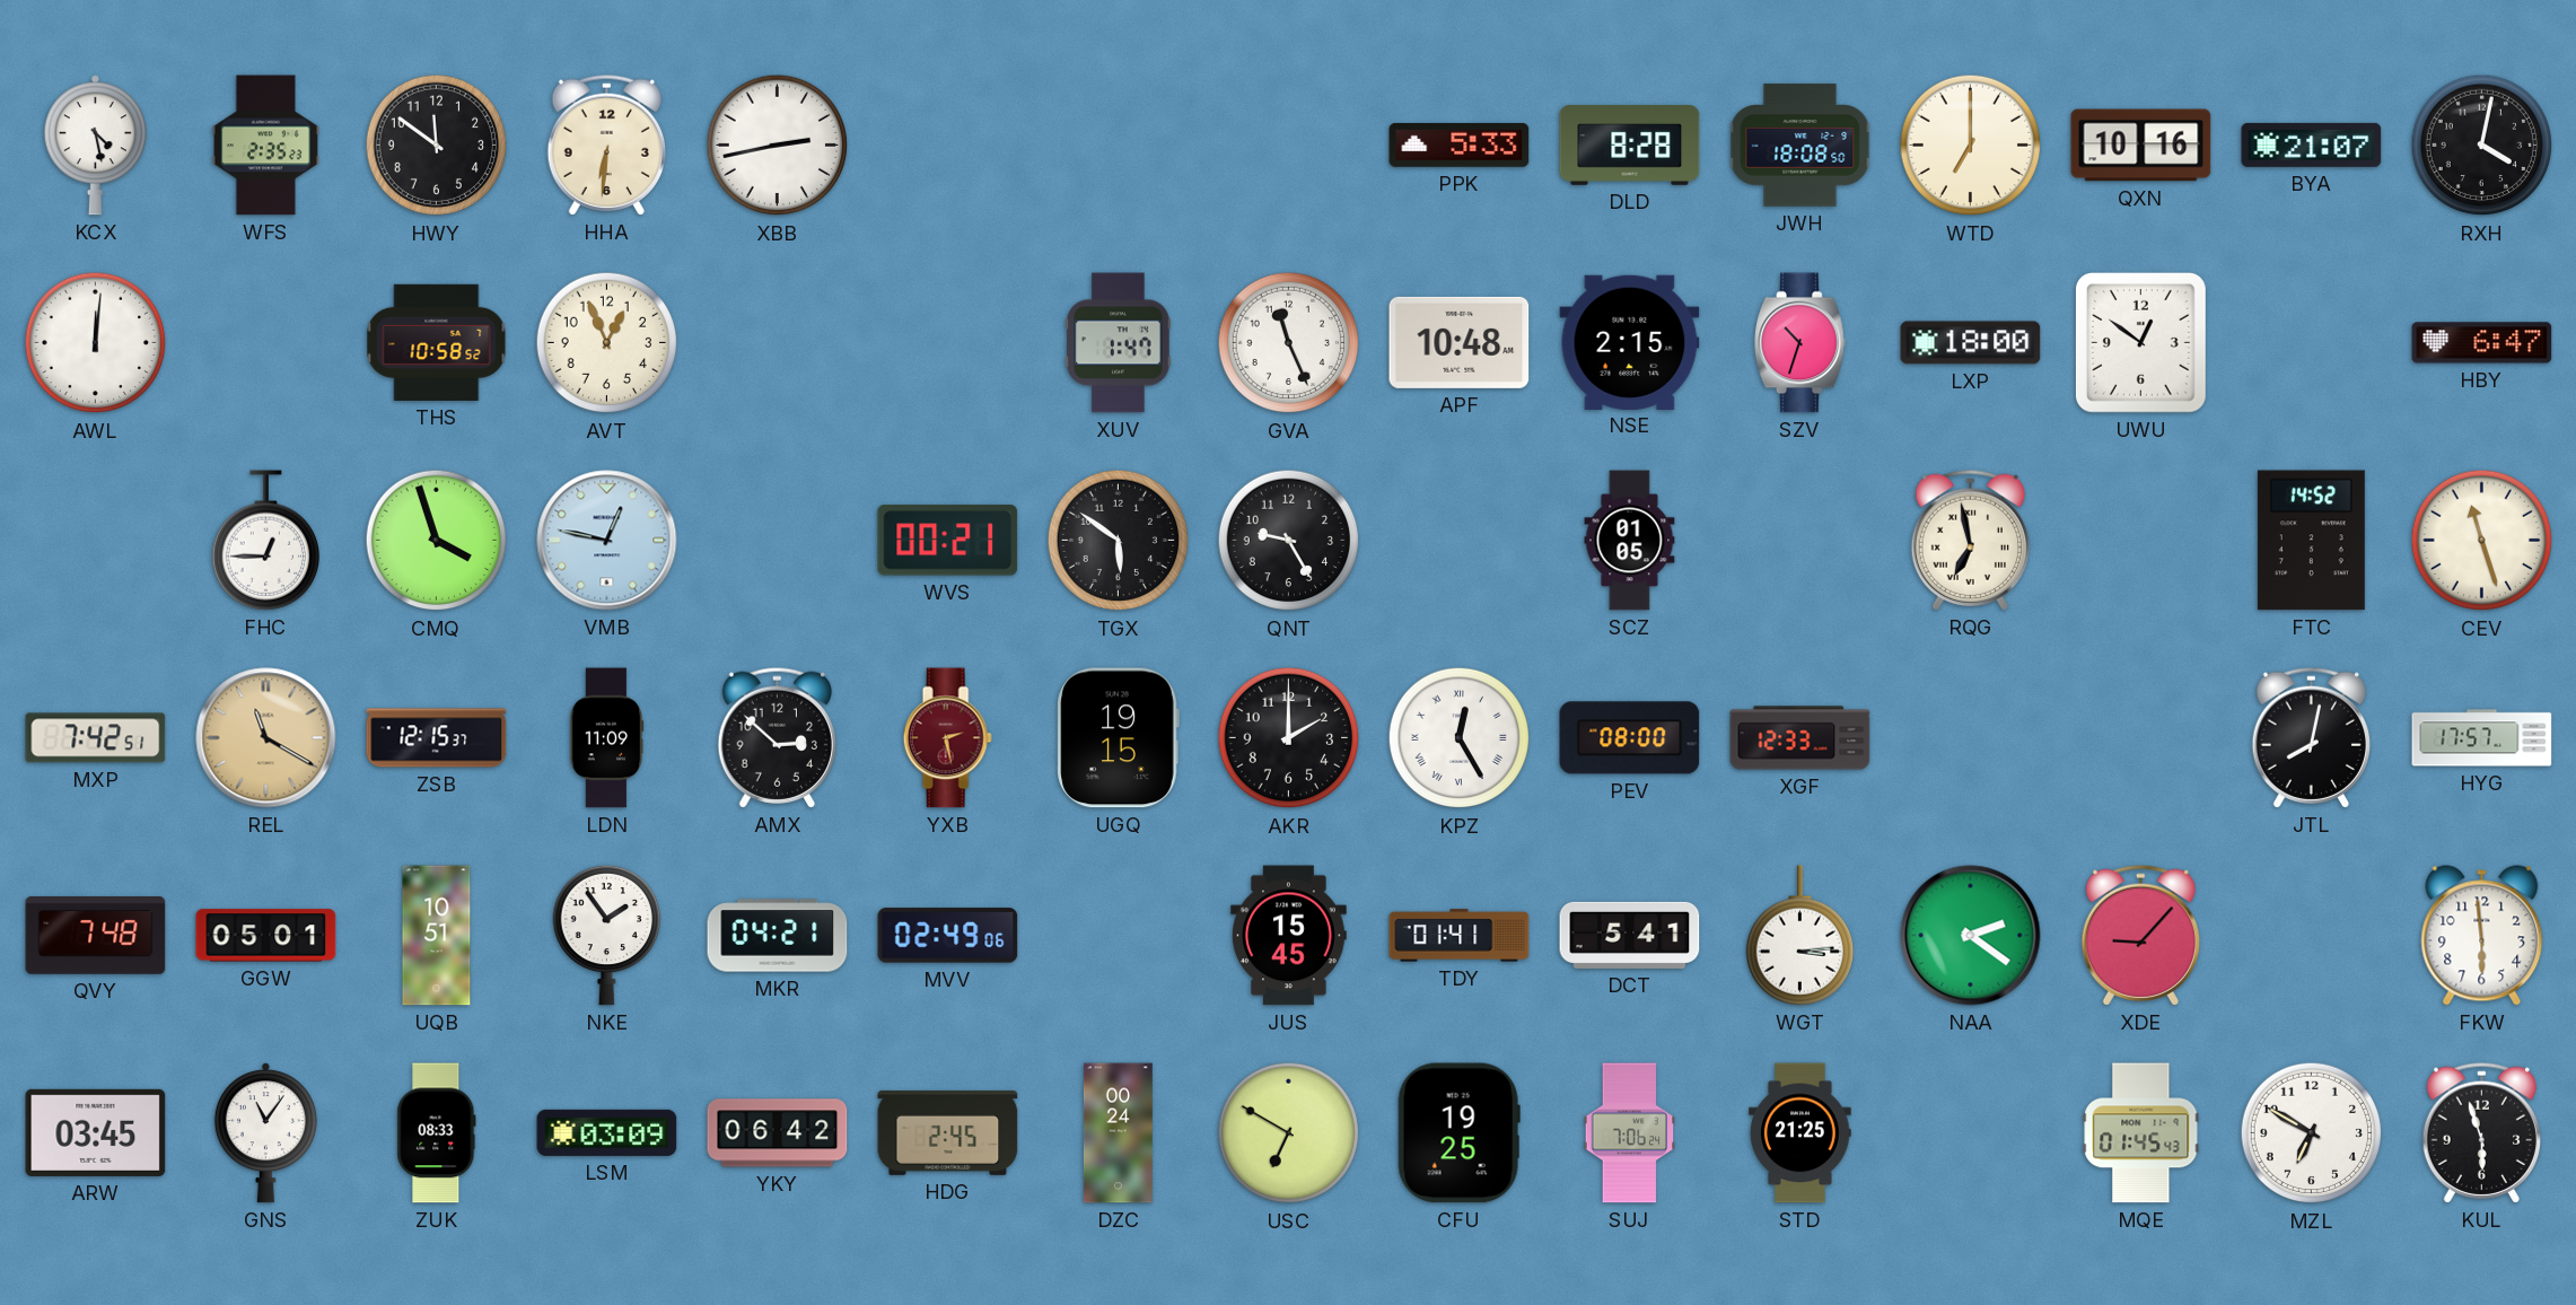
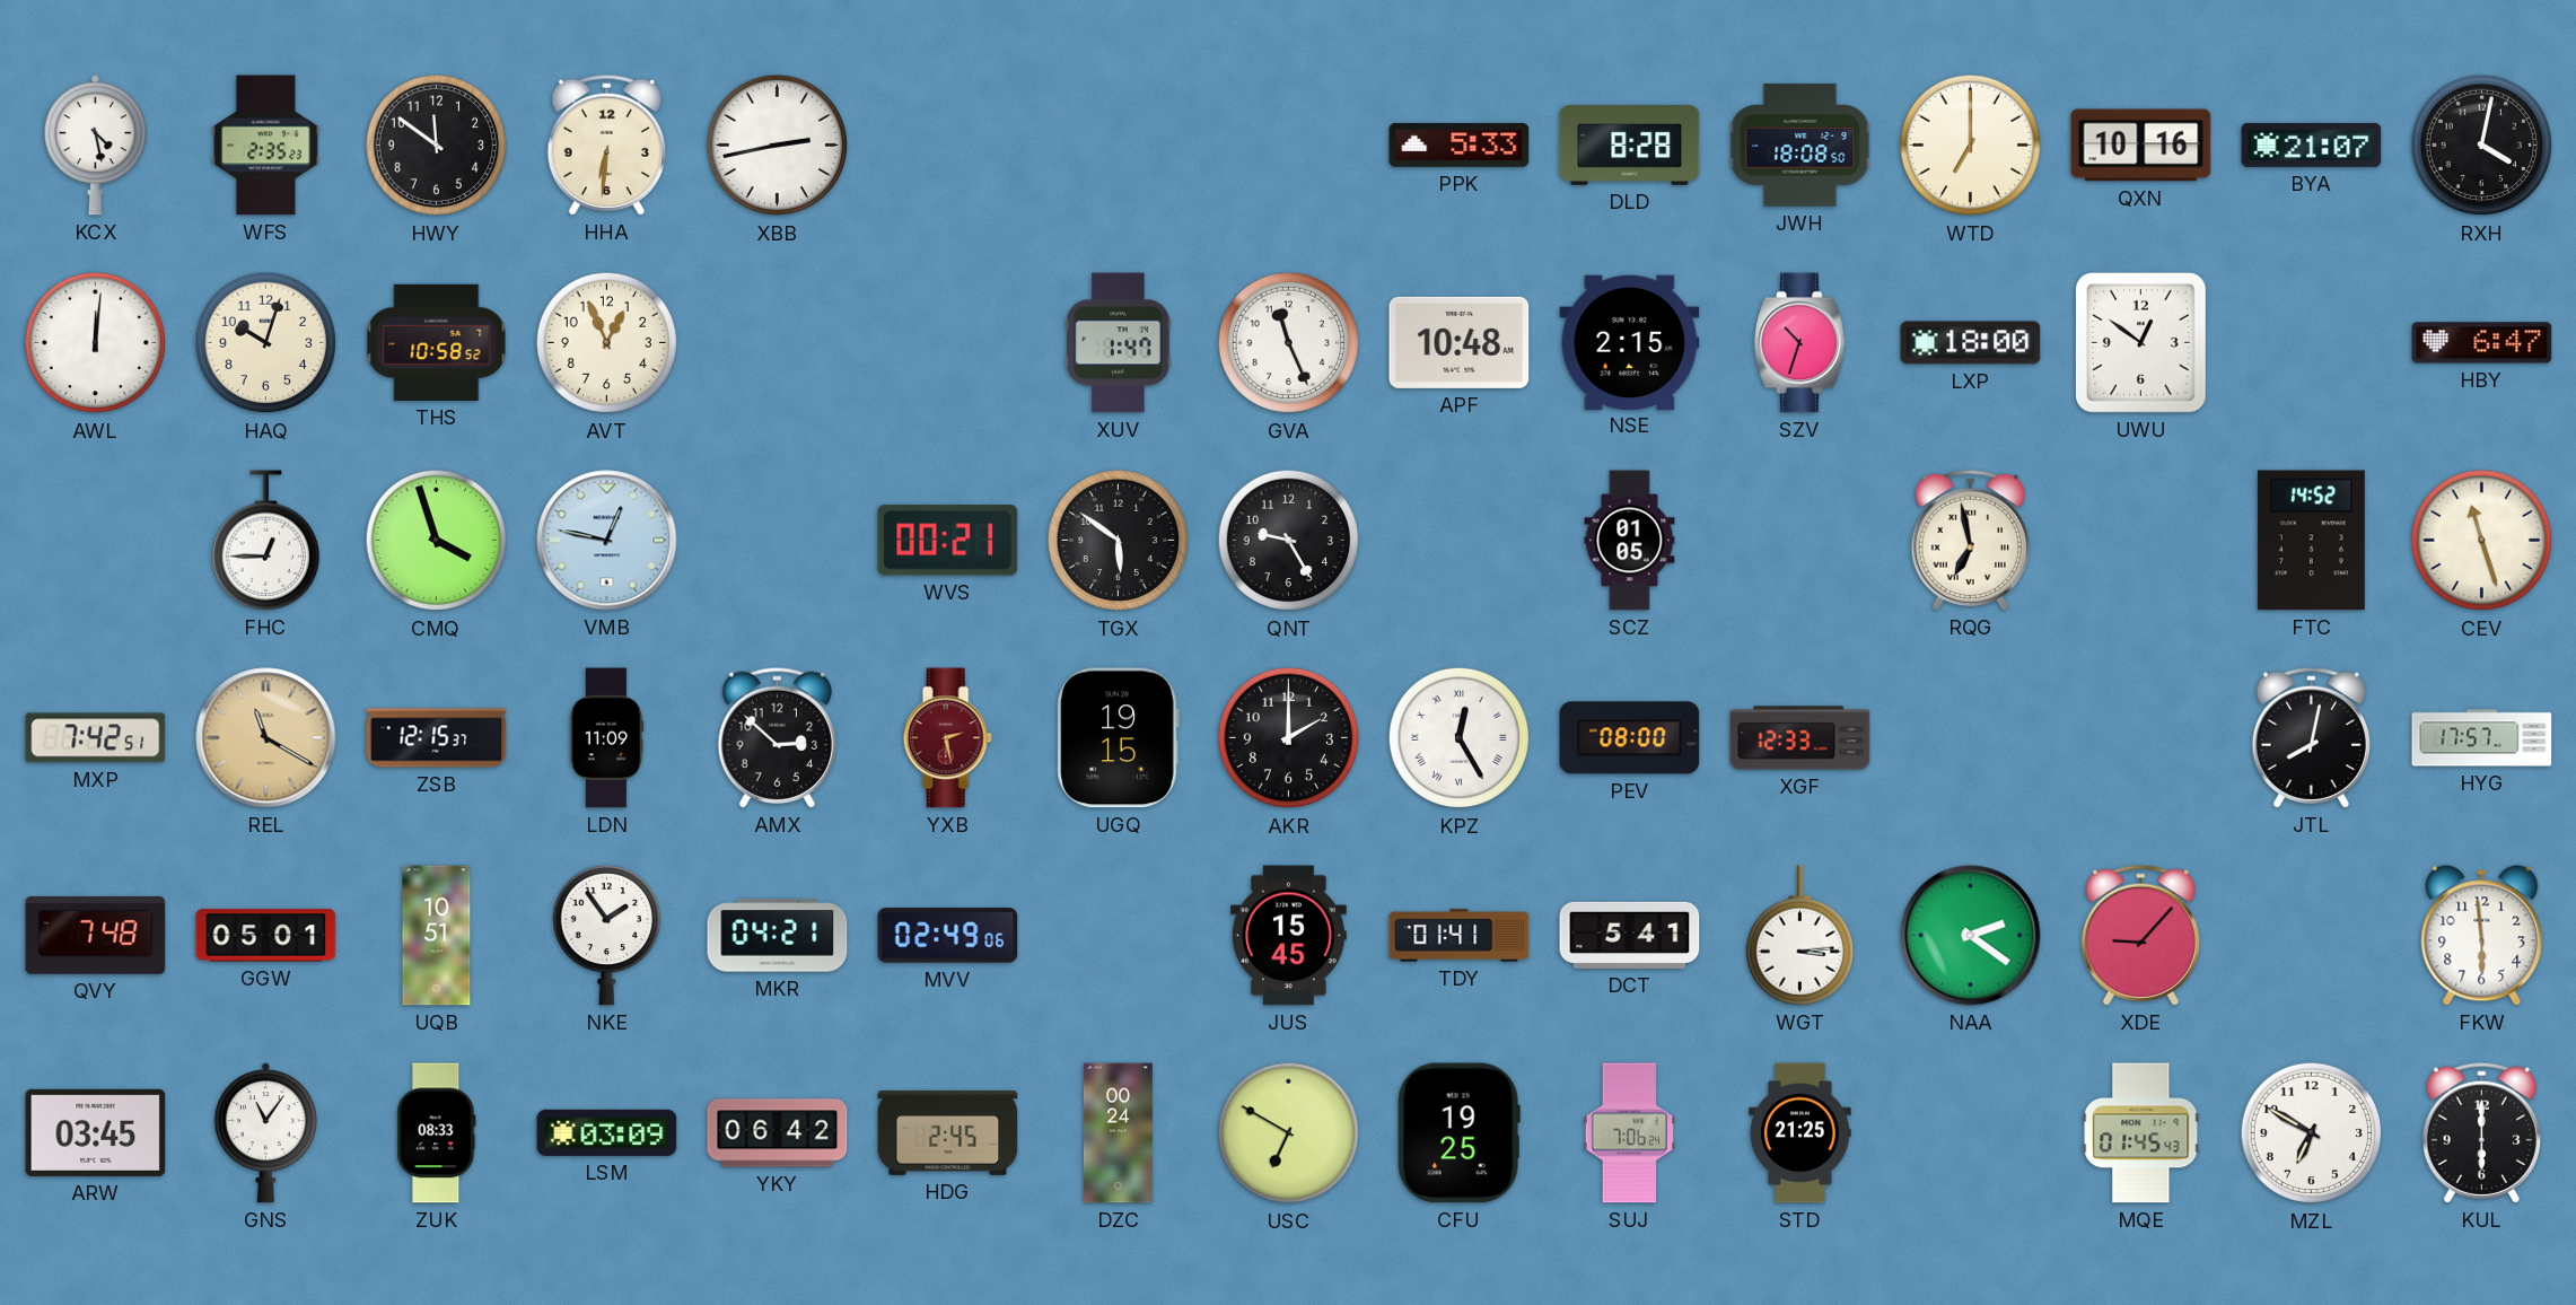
HAQ: none -> 10:03 (266, 343)
KUL: 5:57 -> 6:00 (2481, 1132)
